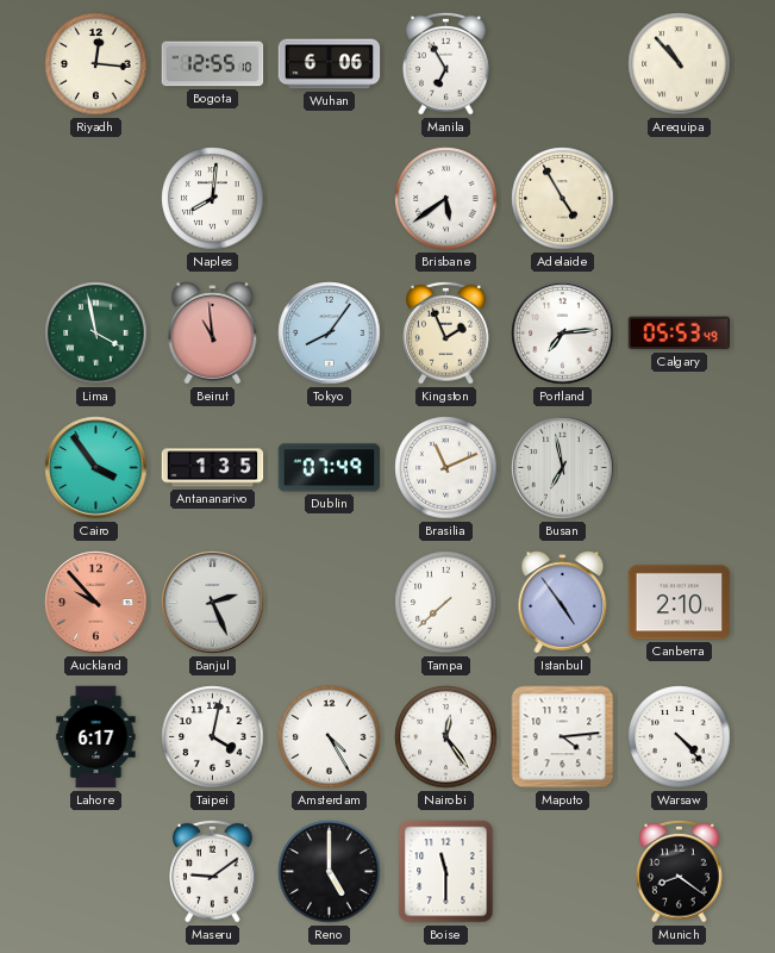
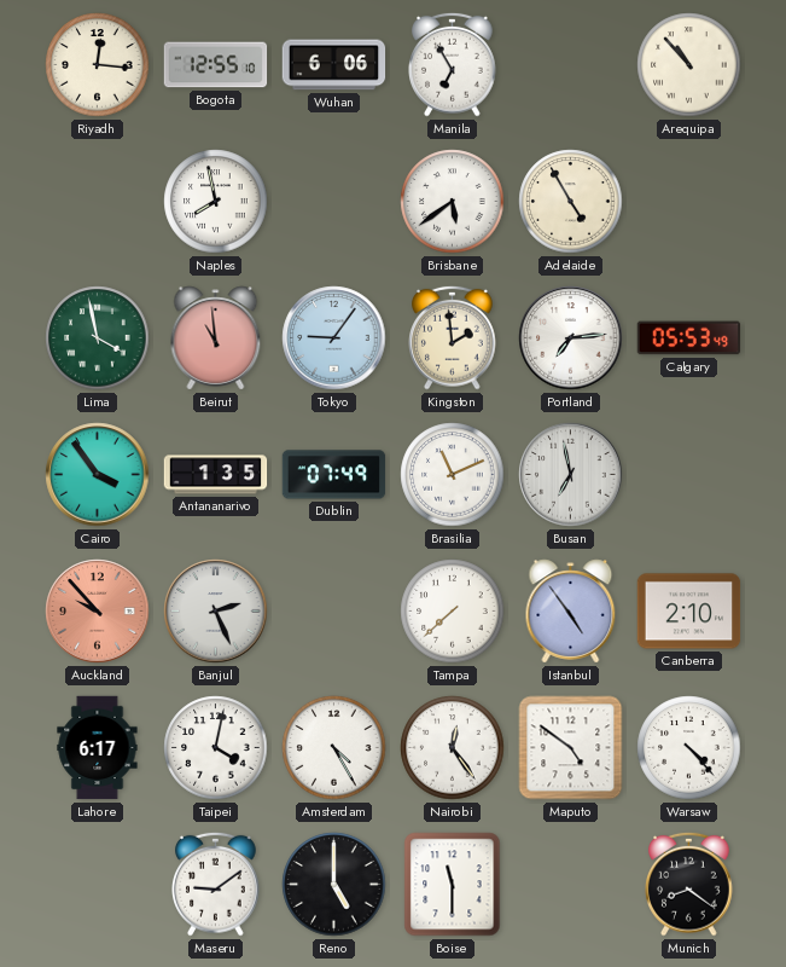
Naples: 8:01 -> 7:58 (216, 202)
Tokyo: 8:06 -> 9:06 (334, 338)
Kingston: 1:56 -> 1:59 (453, 337)
Maputo: 4:14 -> 4:51 (571, 748)
